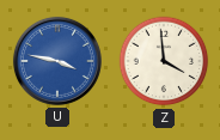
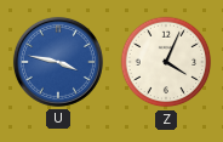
Z: 3:59 -> 4:04 (166, 62)
